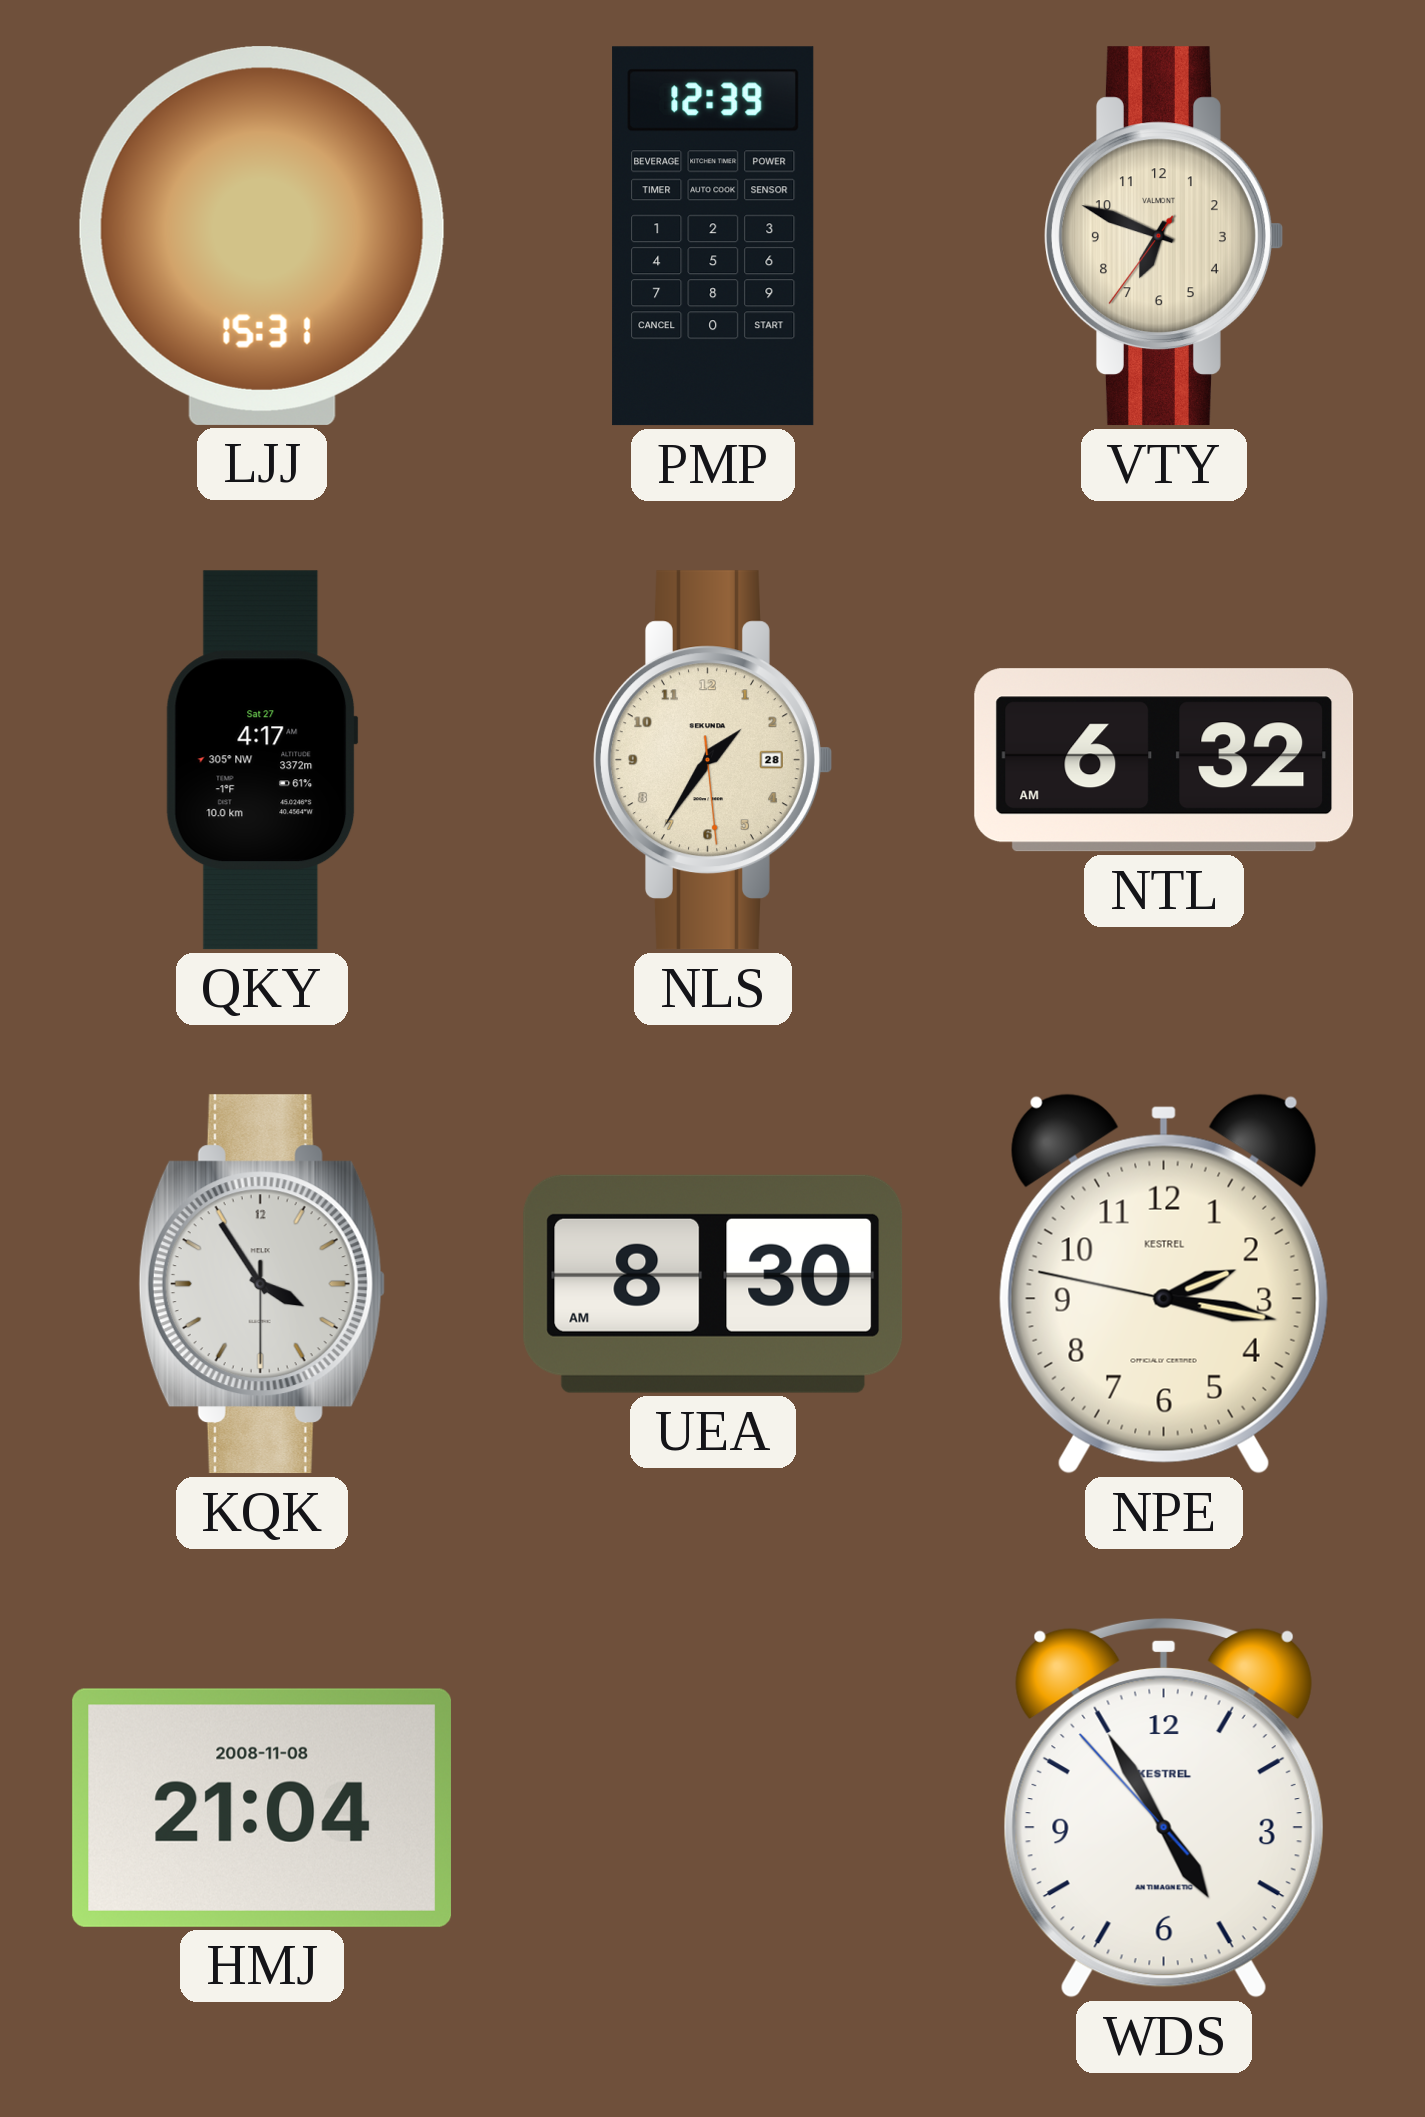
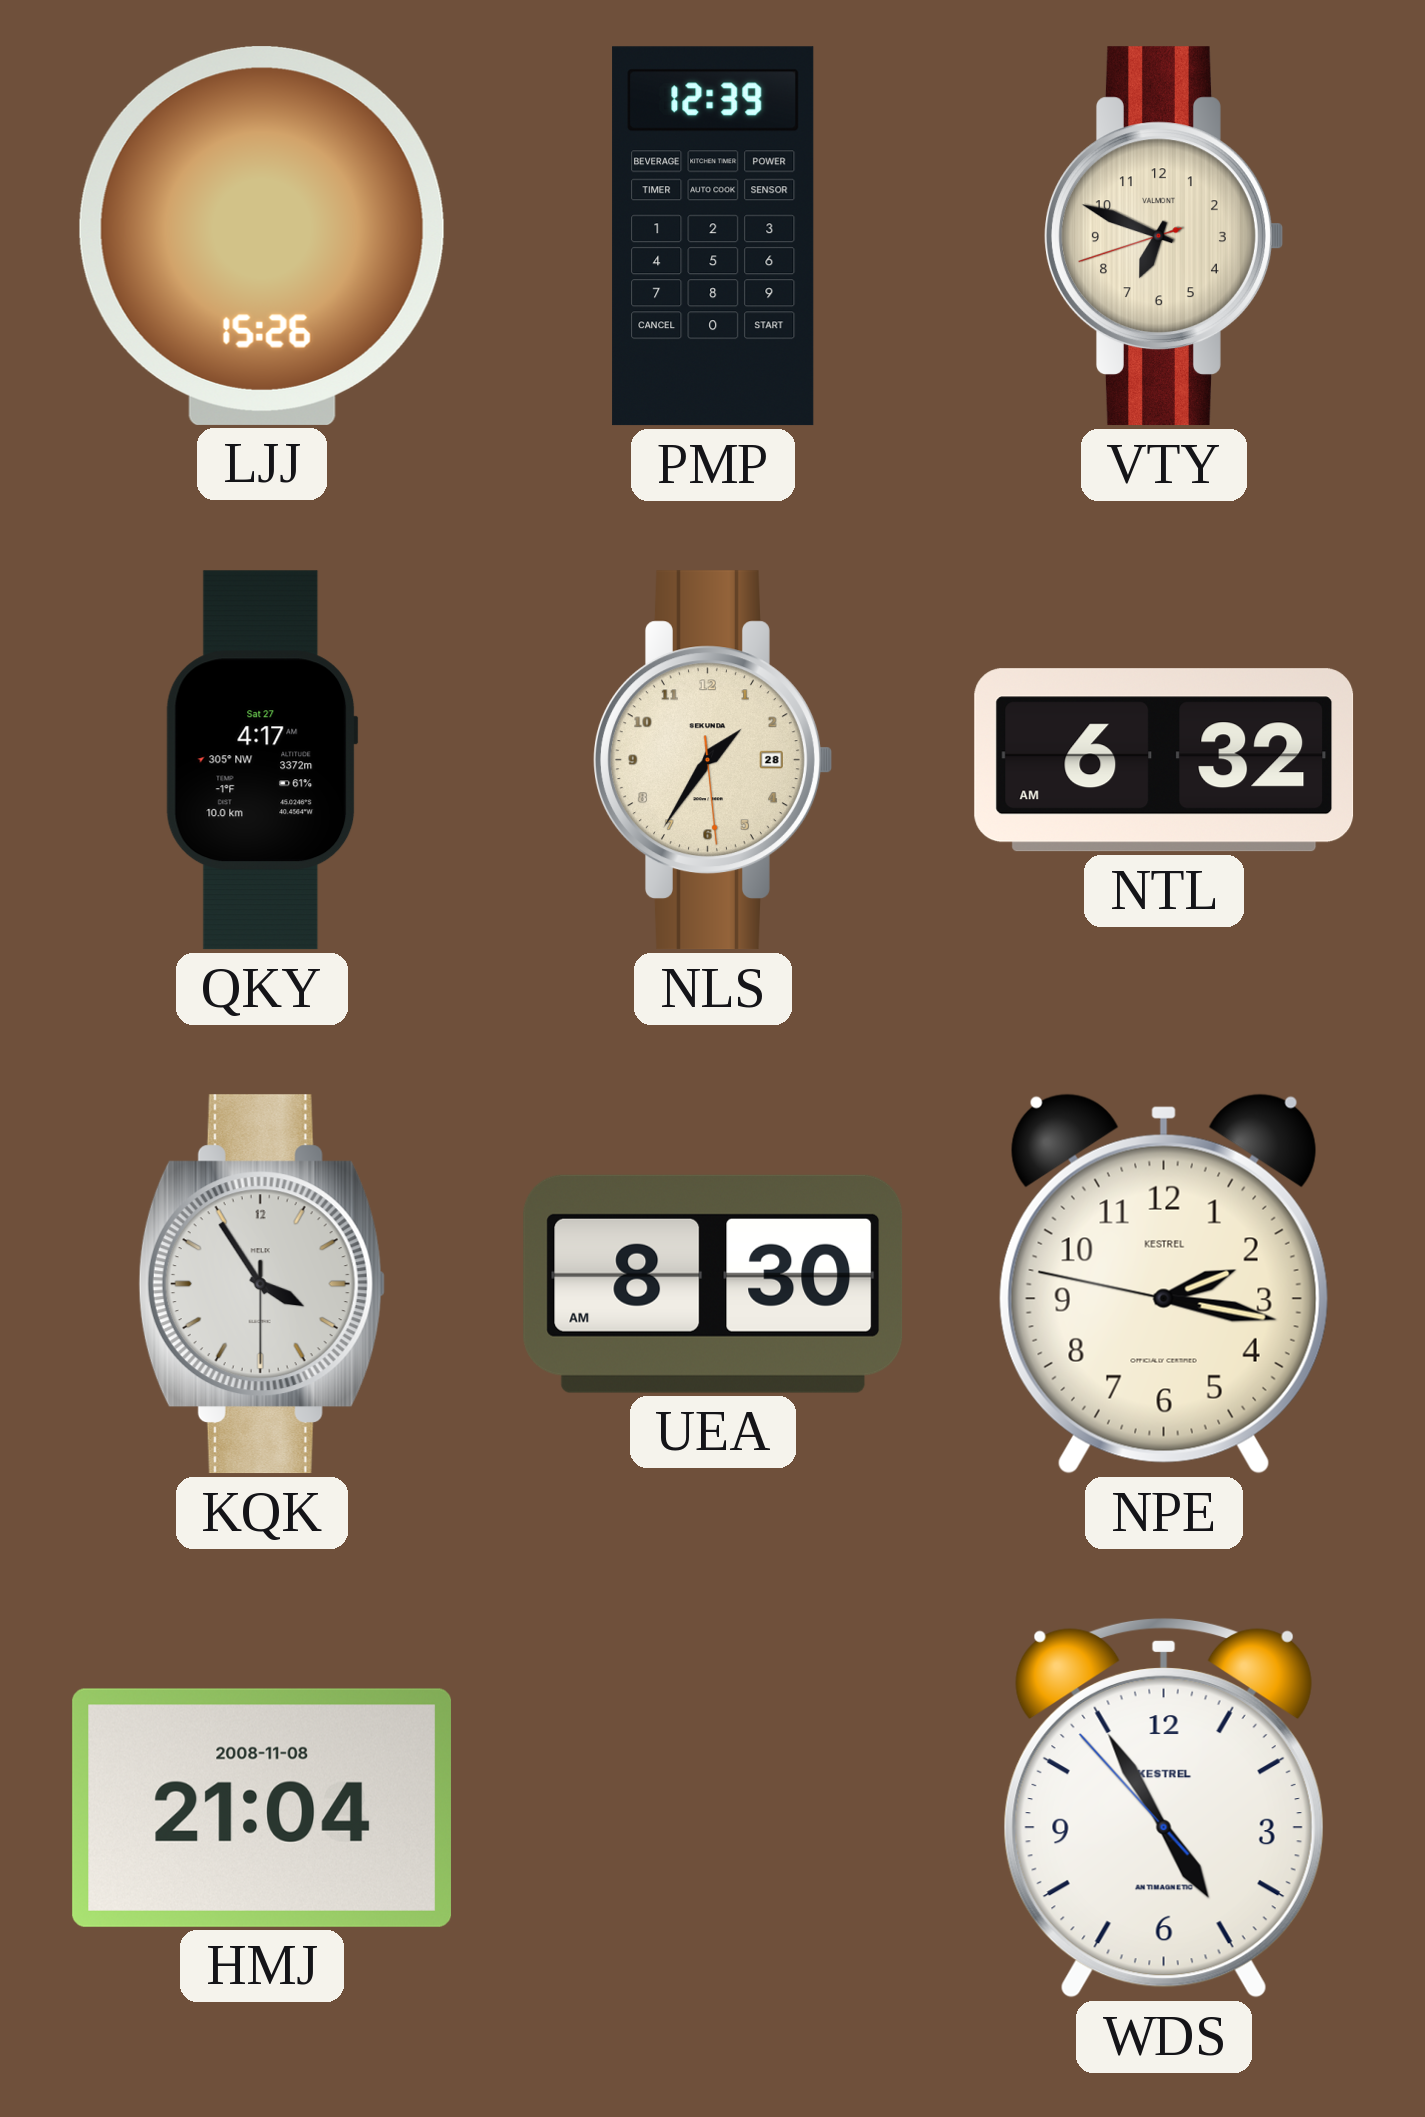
LJJ: 15:31 -> 15:26 (262, 236)
VTY: 6:48:36 -> 6:48:42 (1164, 236)
